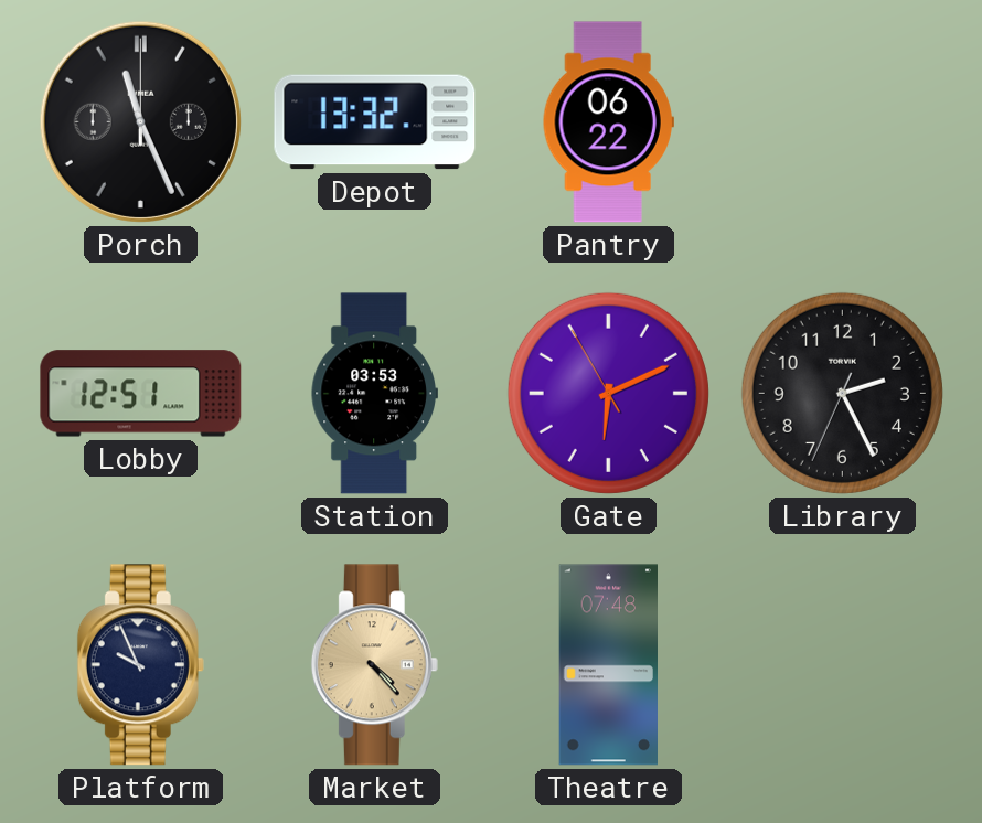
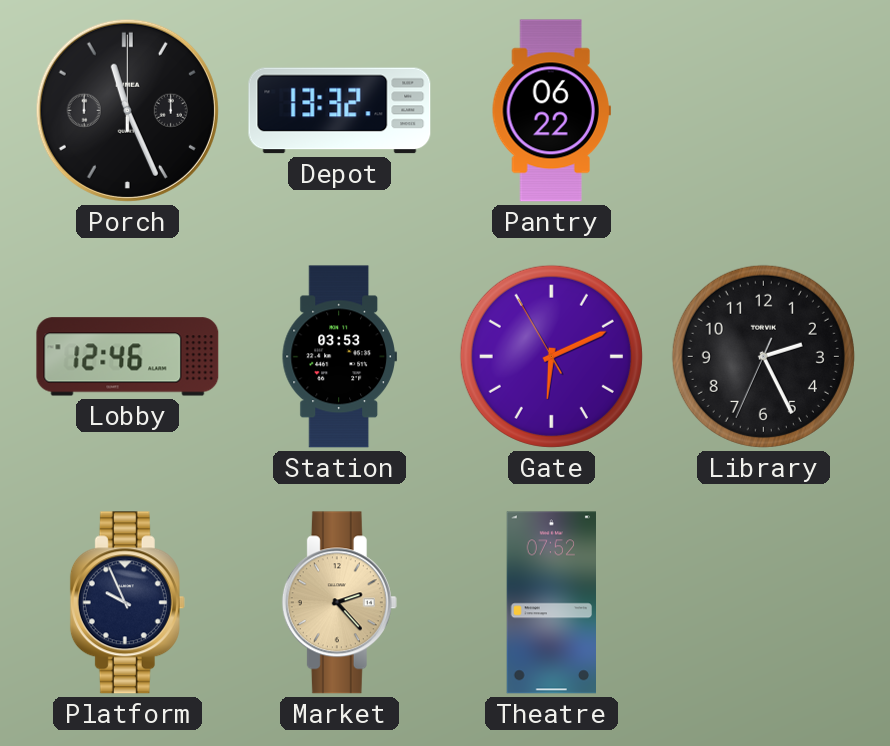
Lobby: 12:51 -> 12:46 (128, 357)
Market: 4:23 -> 2:23 (339, 603)
Theatre: 07:48 -> 07:52 (551, 603)
